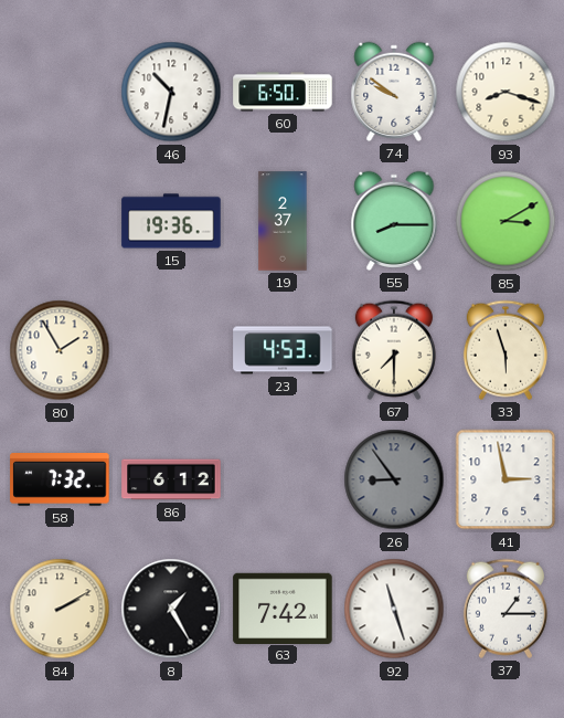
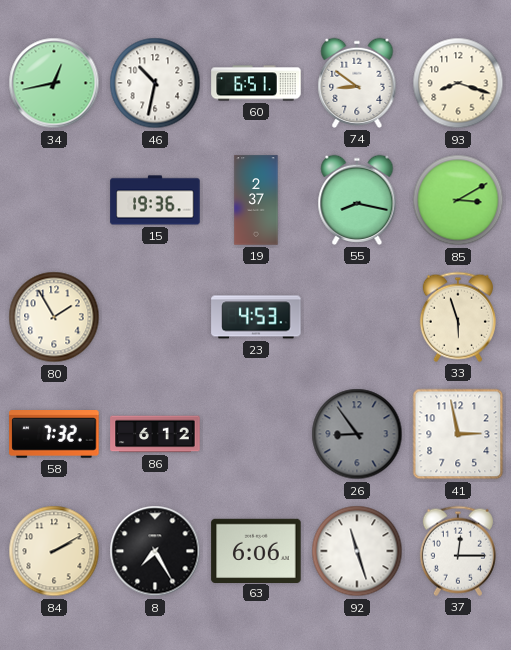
34: none -> 12:43 (54, 83)
60: 6:50 -> 6:51 (256, 83)
74: 9:51 -> 8:51 (357, 83)
55: 8:15 -> 8:17 (357, 200)
67: 7:30 -> none (394, 350)
8: 1:25 -> 7:25 (155, 551)
63: 7:42 -> 6:06 (256, 550)
37: 1:15 -> 12:15 (458, 551)
